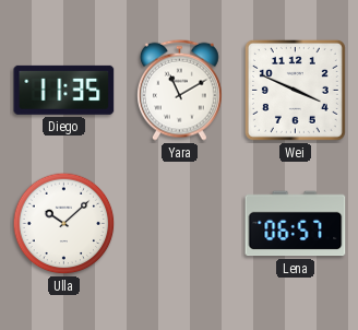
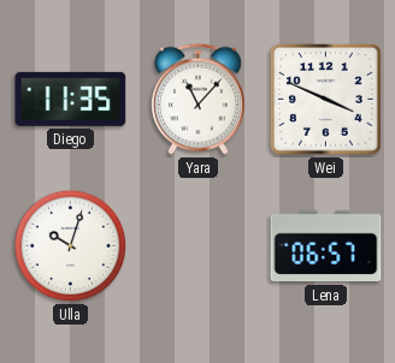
Yara: 11:10 -> 11:07 (197, 99)
Ulla: 10:08 -> 10:03 (71, 246)
